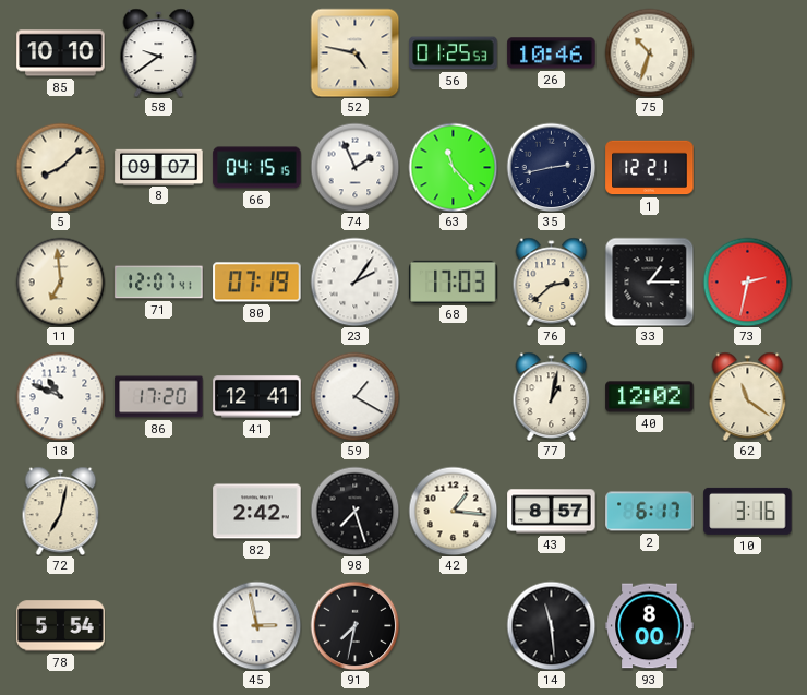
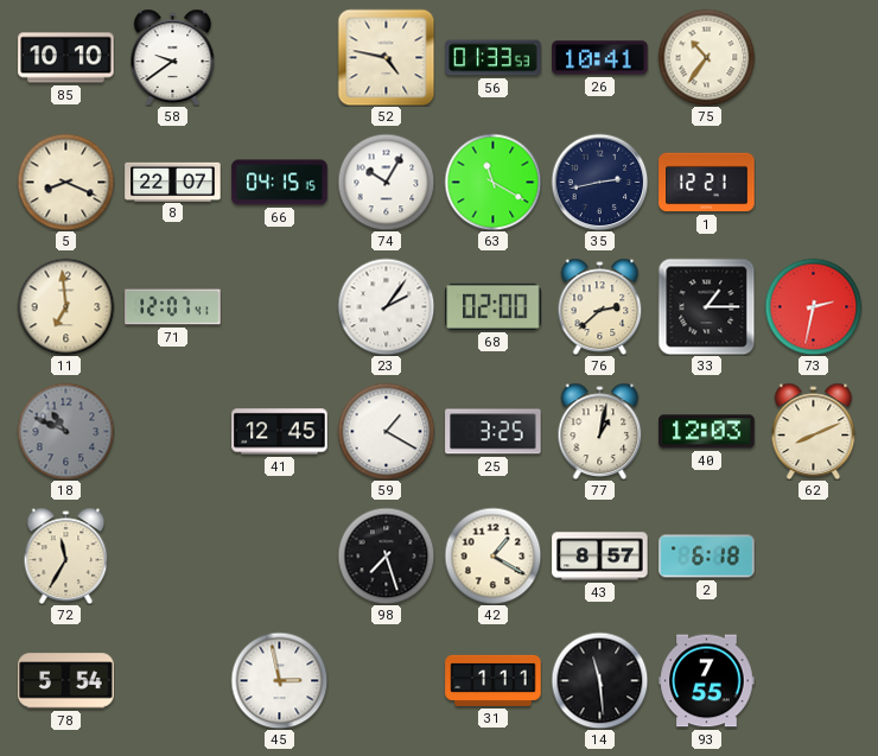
56: 01:25 -> 01:33 (494, 58)
26: 10:46 -> 10:41 (600, 58)
75: 10:33 -> 10:36 (706, 57)
5: 8:08 -> 8:19 (65, 182)
8: 09:07 -> 22:07 (173, 182)
74: 1:56 -> 10:05 (386, 182)
63: 11:23 -> 11:20 (492, 182)
80: 07:19 -> none (257, 283)
68: 17:03 -> 02:00 (494, 306)
18 dial: white -> grey (65, 431)
86: 17:20 -> none (159, 397)
41: 12:41 -> 12:45 (280, 432)
25: none -> 3:25 (494, 432)
40: 12:02 -> 12:03 (707, 432)
62: 11:21 -> 8:11 (814, 431)
72: 7:02 -> 11:35 (66, 555)
82: 2:42 -> none (257, 512)
42: 1:16 -> 1:20 (492, 555)
2: 6:17 -> 6:18 (707, 557)
10: 3:16 -> none (748, 511)
91: 7:32 -> none (354, 625)
31: none -> 1:11 (494, 680)
93: 8:00 -> 7:55 (707, 681)
